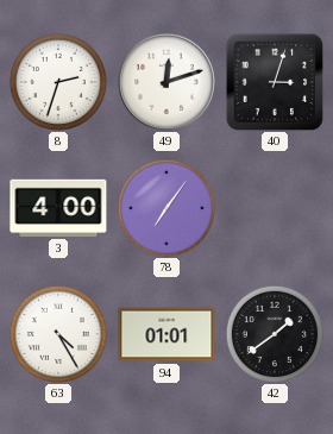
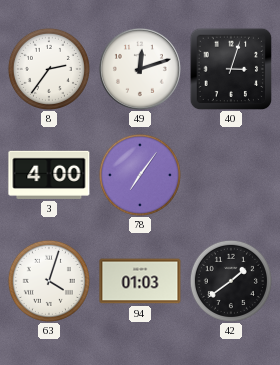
8: 2:33 -> 2:36 (49, 69)
63: 4:25 -> 4:03 (49, 281)
94: 01:01 -> 01:03 (140, 281)
